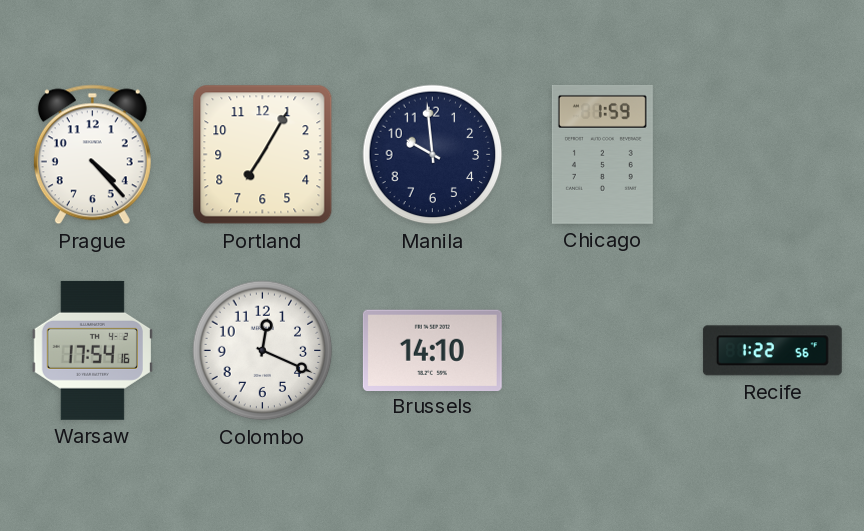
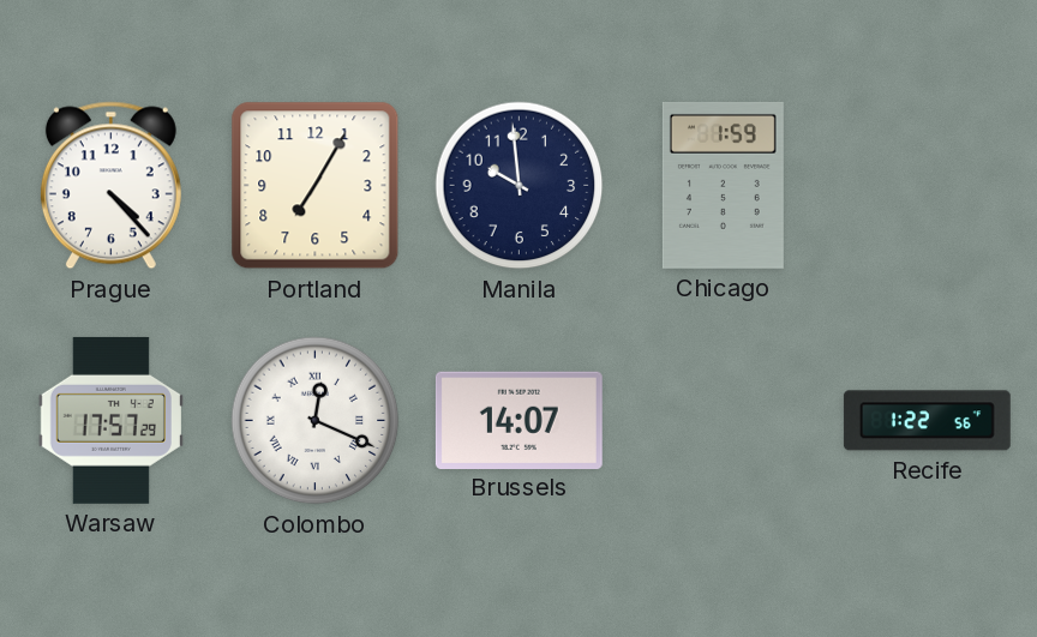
Warsaw: 17:54 -> 17:57 (110, 420)
Colombo numerals: Arabic -> Roman (316, 421)
Brussels: 14:10 -> 14:07 (518, 420)
